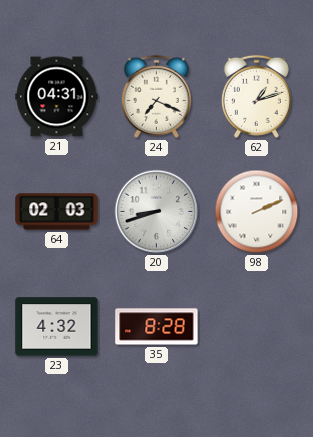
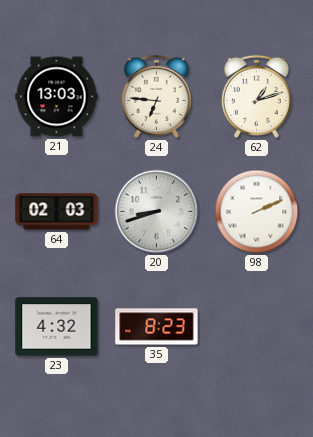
21: 04:31 -> 13:03 (57, 97)
24: 7:19 -> 6:46 (156, 96)
35: 8:28 -> 8:23 (157, 327)
